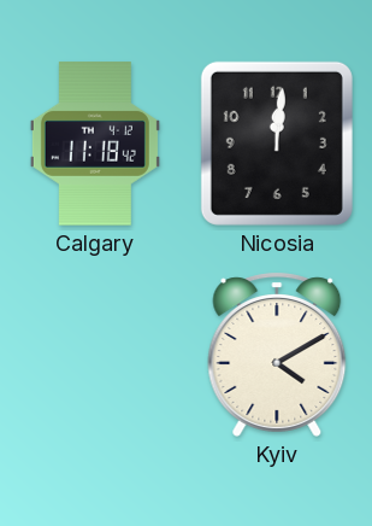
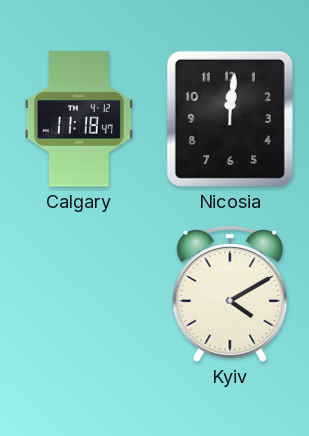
Calgary: 11:18:42 -> 11:18:47 (79, 119)
